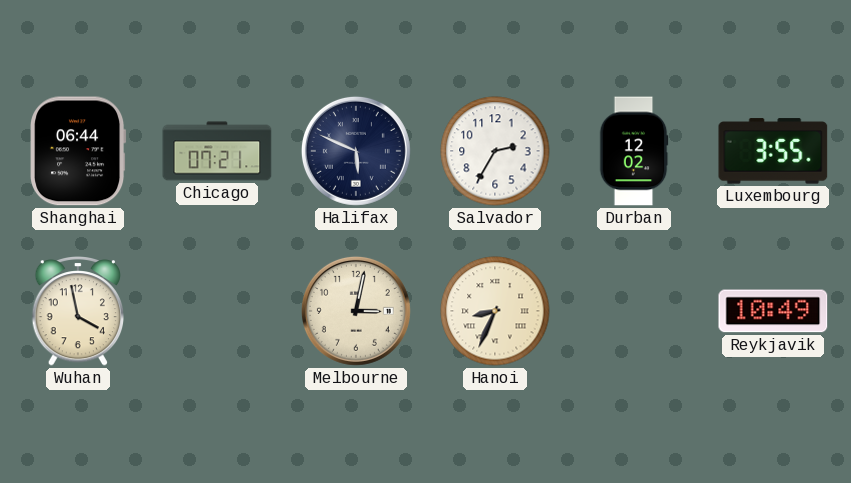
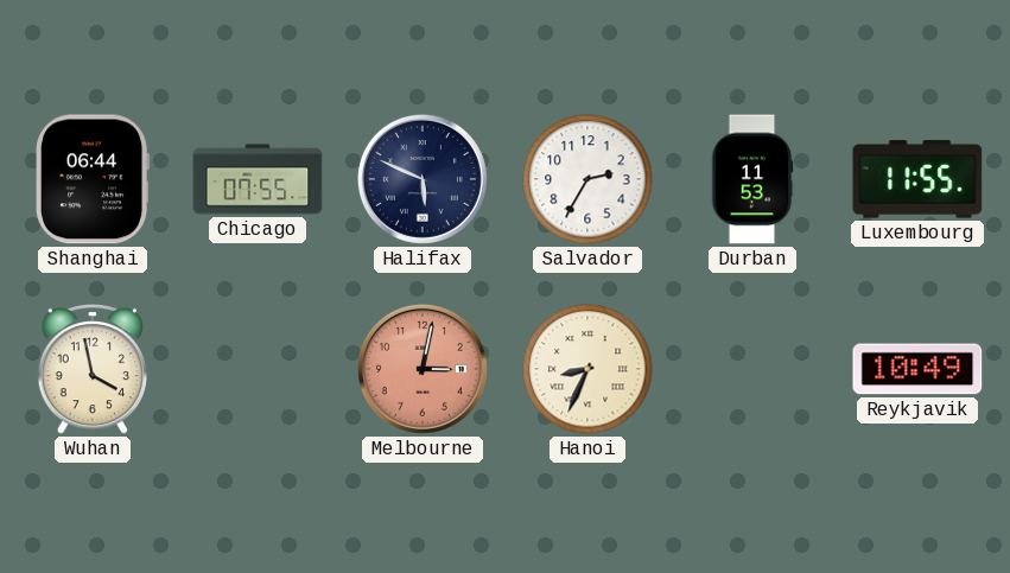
Chicago: 07:21 -> 07:55 (258, 179)
Durban: 12:02 -> 11:53 (752, 179)
Luxembourg: 3:55 -> 11:55 (917, 179)
Melbourne dial: cream -> salmon (423, 369)
